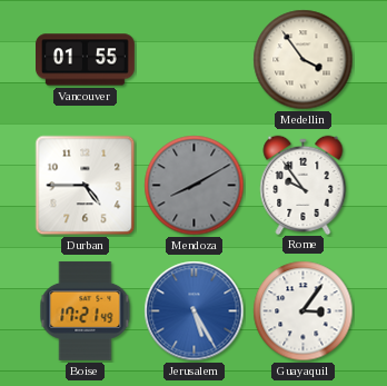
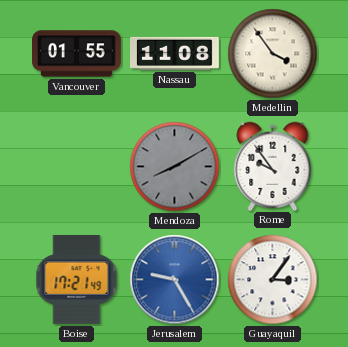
Nassau: none -> 11:08 (175, 53)
Durban: 4:45 -> none (86, 186)
Jerusalem: 5:25 -> 9:25 (175, 280)
